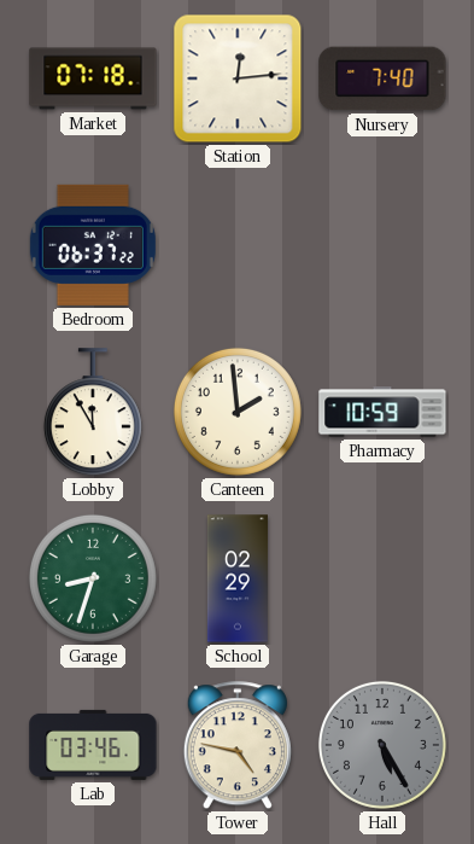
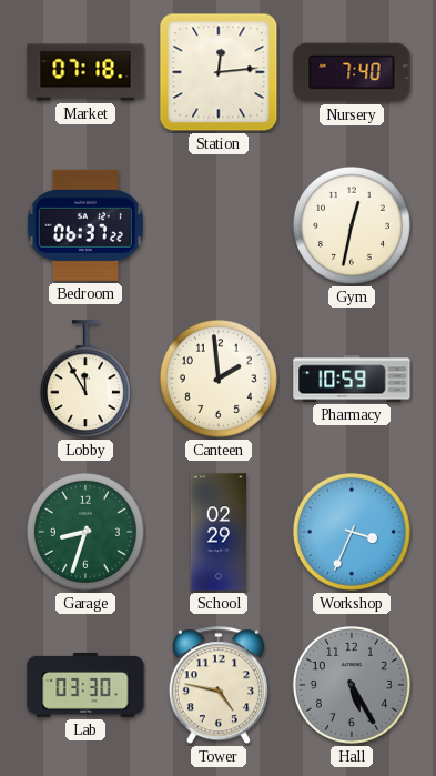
Gym: none -> 12:32 (352, 225)
Workshop: none -> 3:34 (352, 532)
Lab: 03:46 -> 03:30 (85, 685)
